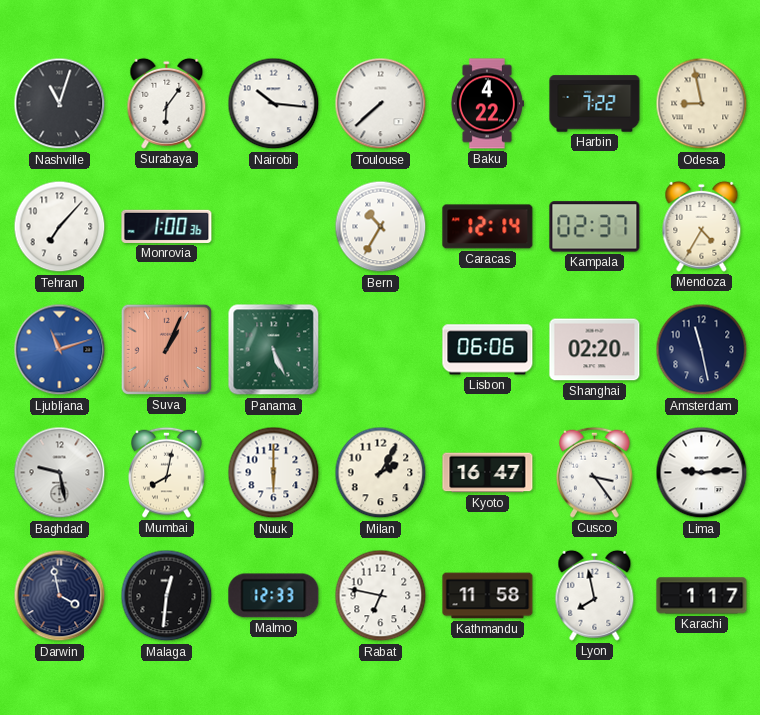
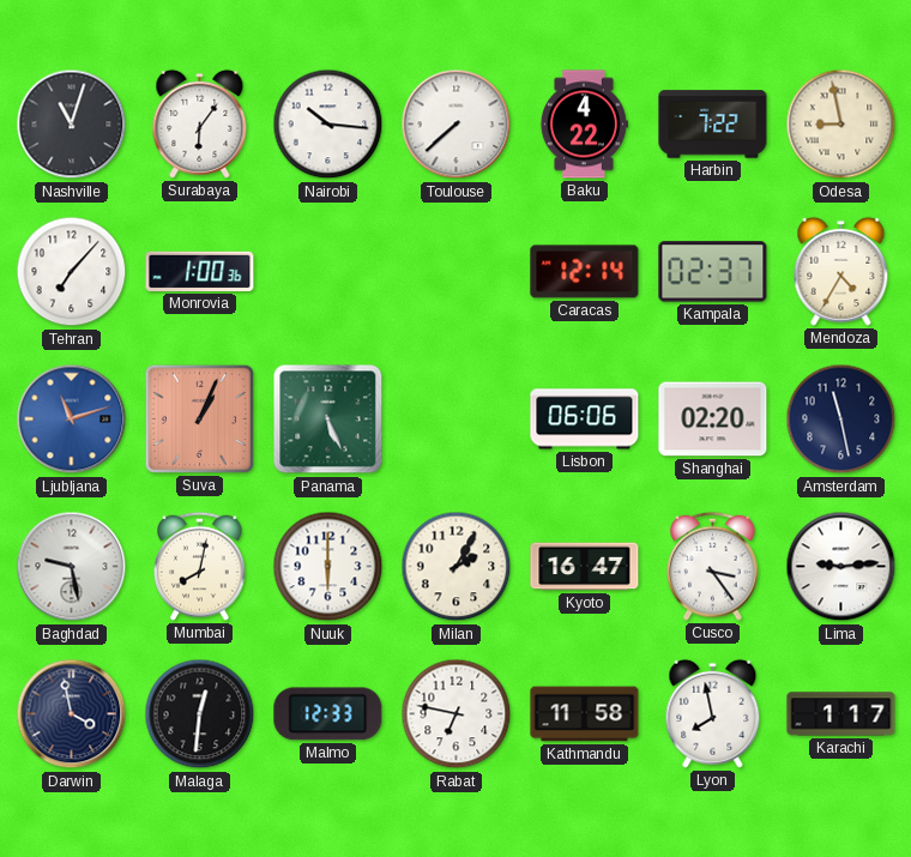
Bern: 10:35 -> none (381, 227)
